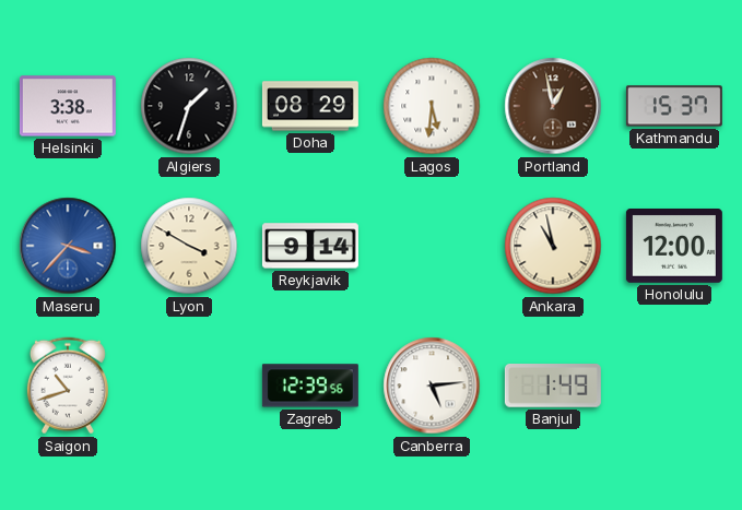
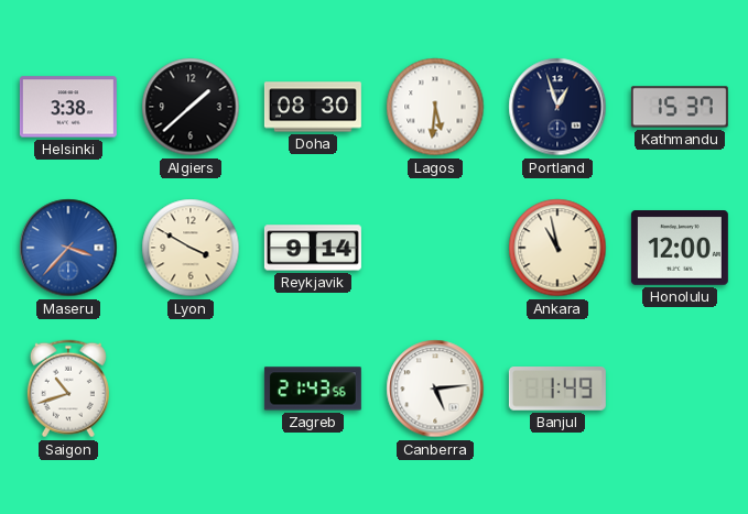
Algiers: 1:33 -> 1:38 (191, 107)
Doha: 08:29 -> 08:30 (313, 107)
Portland: 12:58 -> 12:57 (557, 107)
Portland dial: brown -> navy (557, 107)
Zagreb: 12:39 -> 21:43 (313, 389)
